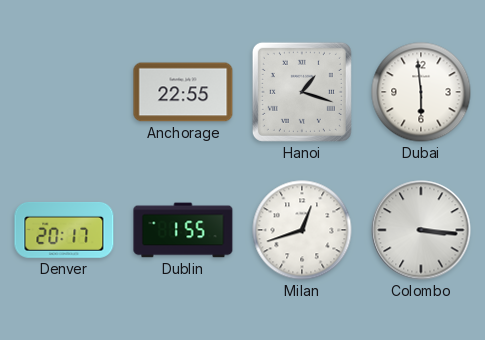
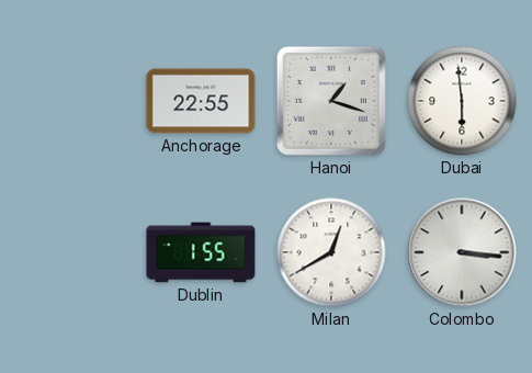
Denver: 20:17 -> none (64, 230)
Milan: 12:42 -> 12:40 (331, 252)
